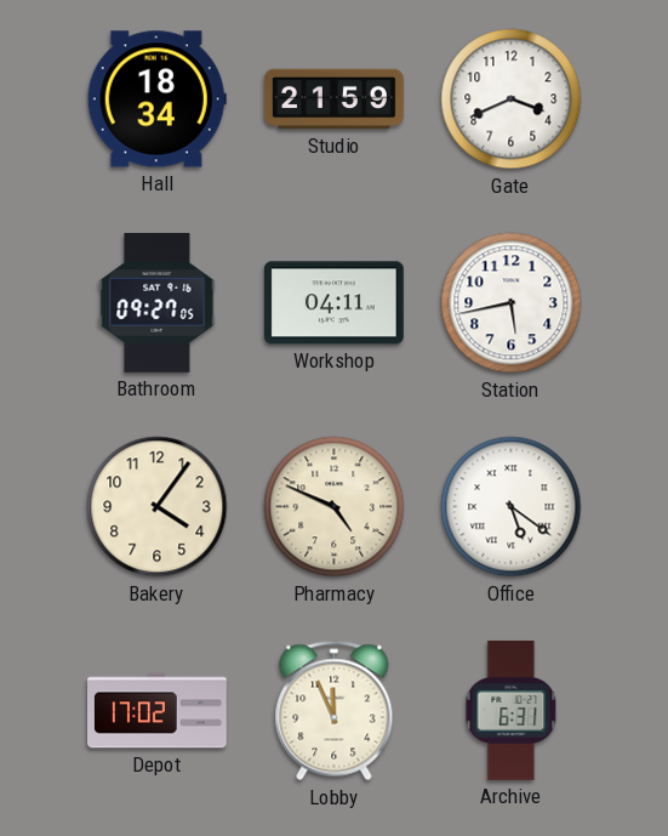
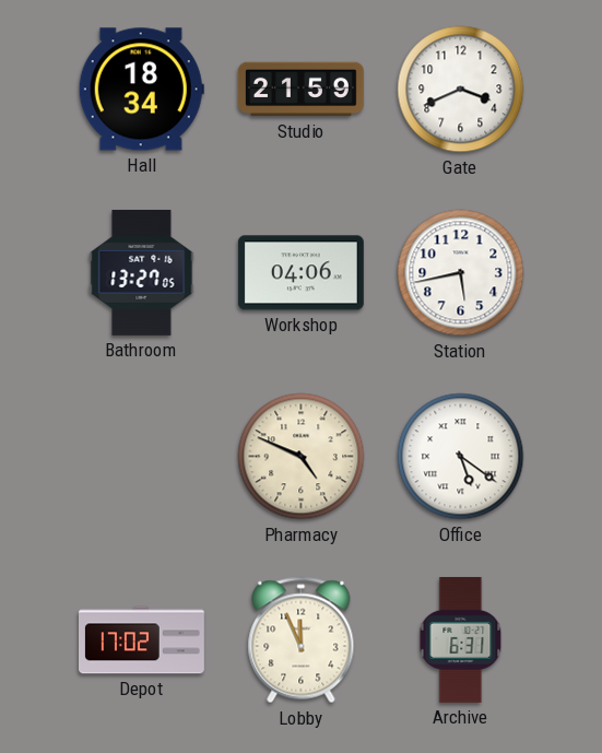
Bathroom: 09:27 -> 13:27 (142, 272)
Workshop: 04:11 -> 04:06 (300, 273)
Bakery: 4:06 -> none (158, 507)
